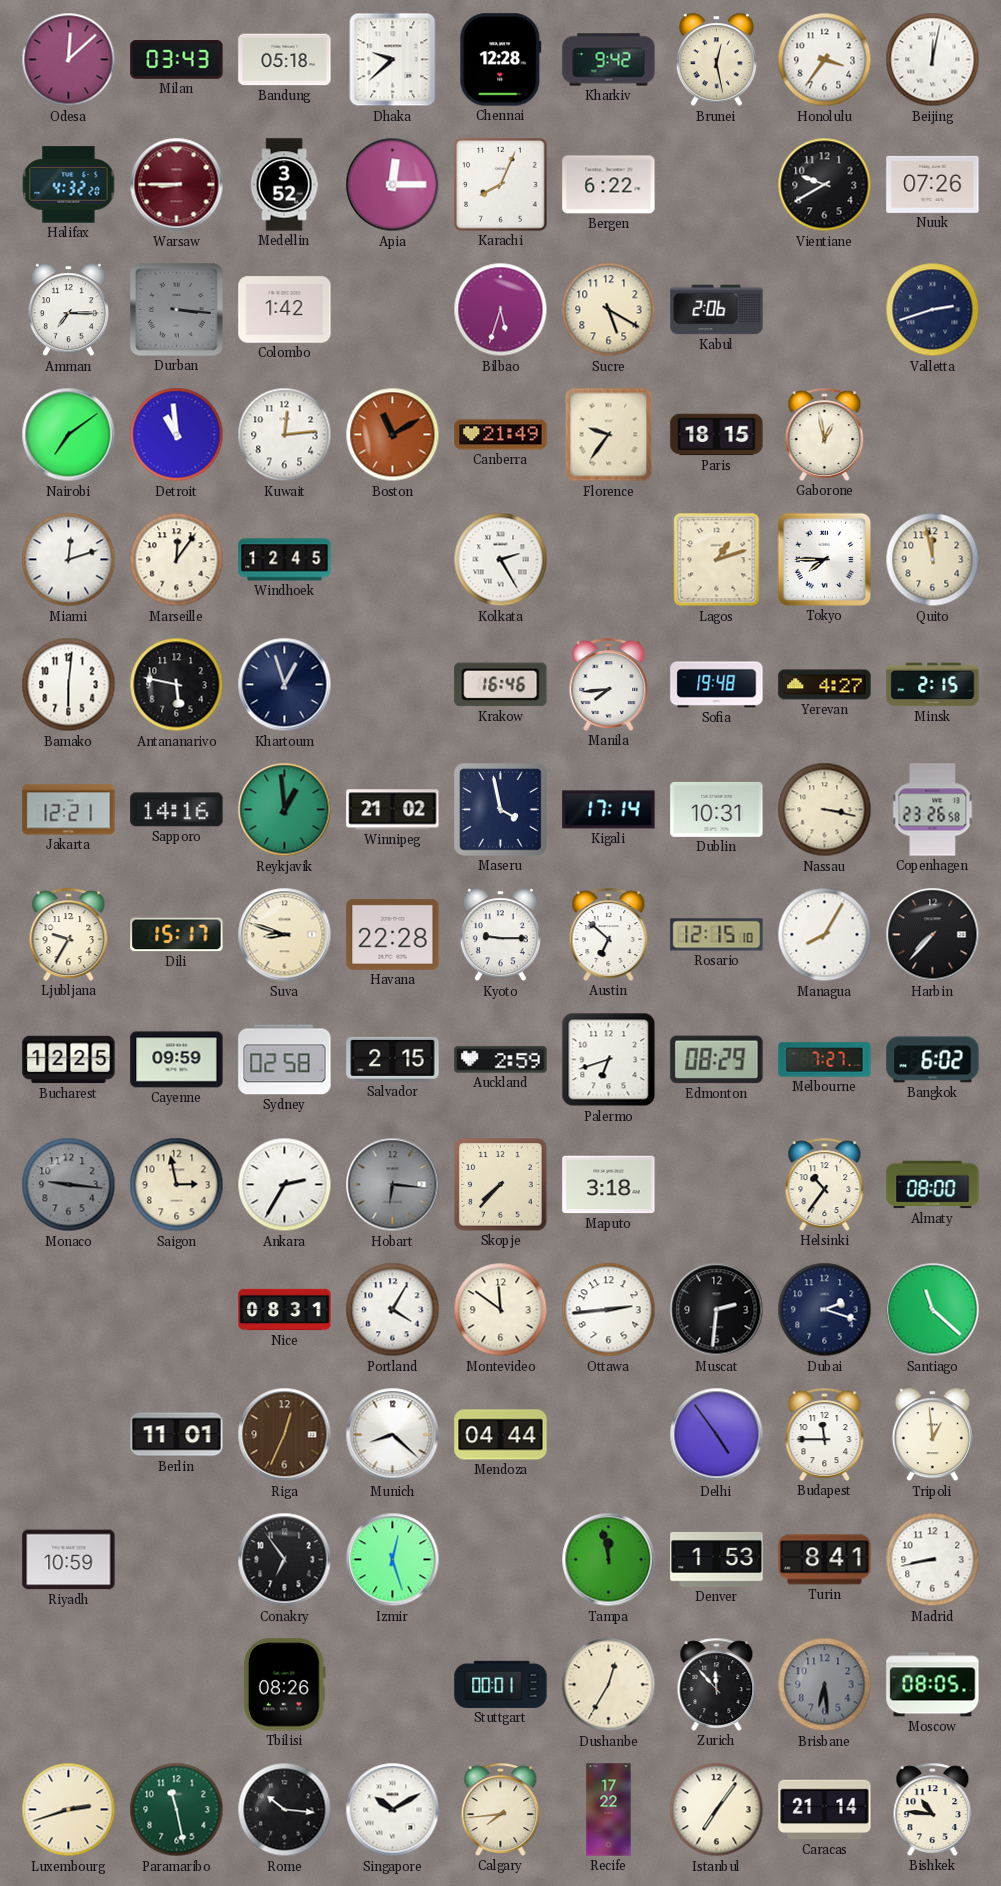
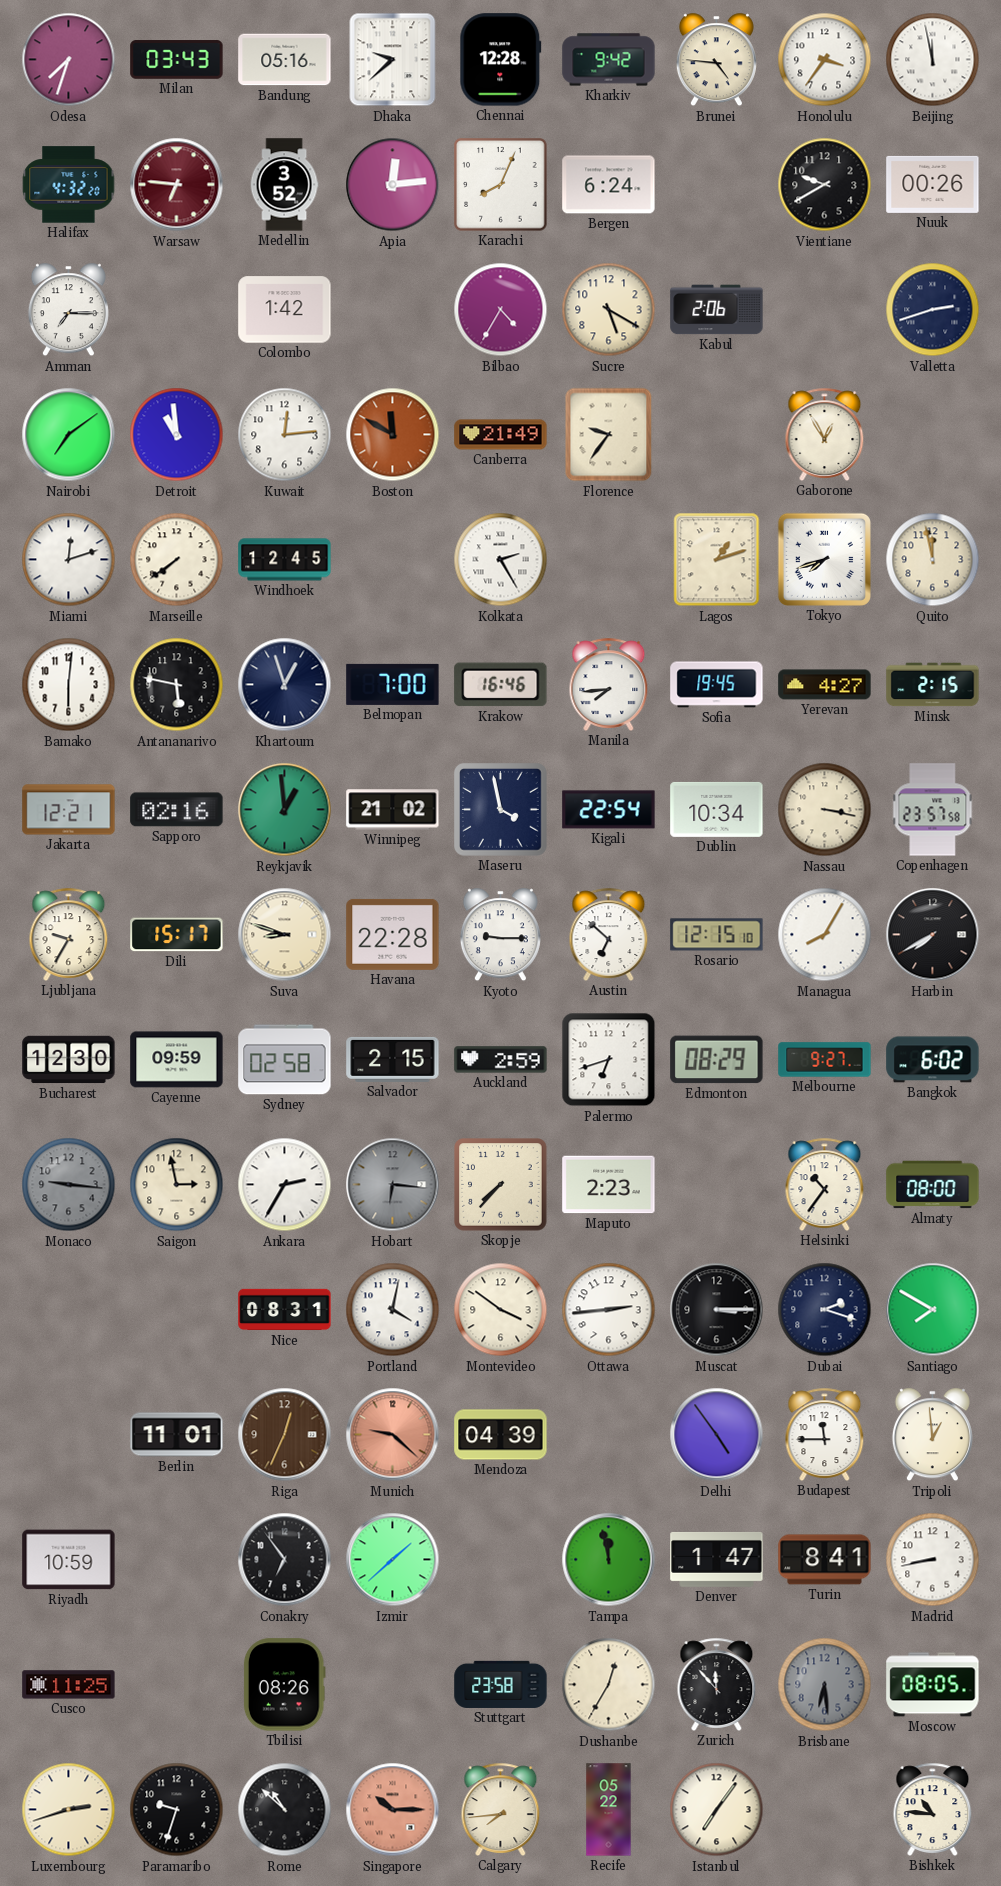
Odesa: 12:08 -> 7:33 (69, 60)
Bandung: 05:18 -> 05:16 (285, 60)
Brunei: 12:28 -> 4:46 (716, 60)
Beijing: 12:02 -> 11:58 (933, 60)
Warsaw: 8:45 -> 6:46 (177, 185)
Apia: 12:15 -> 12:14 (393, 185)
Bergen: 6:22 -> 6:24 (609, 185)
Nuuk: 07:26 -> 00:26 (933, 184)
Durban: 3:16 -> none (177, 310)
Bilbao: 5:33 -> 4:35 (501, 310)
Boston: 11:10 -> 11:50 (393, 435)
Paris: 18:15 -> none (717, 435)
Gaborone: 12:58 -> 12:55 (825, 434)
Marseille: 12:06 -> 7:39 (177, 560)
Tokyo: 7:45 -> 7:42 (824, 559)
Belmopan: none -> 7:00 (393, 684)
Sofia: 19:48 -> 19:45 (717, 685)
Sapporo: 14:16 -> 02:16 (177, 810)
Kigali: 17:14 -> 22:54 (609, 810)
Dublin: 10:31 -> 10:34 (717, 809)
Copenhagen: 23:26 -> 23:57 (933, 810)
Harbin: 7:37 -> 7:40 (933, 935)
Bucharest: 12:25 -> 12:30 (69, 1060)
Melbourne: 7:27 -> 9:27 (825, 1060)
Maputo: 3:18 -> 2:23 (609, 1185)
Portland: 4:05 -> 4:02 (393, 1310)
Montevideo: 11:51 -> 3:51 (501, 1310)
Muscat: 2:31 -> 3:15 (717, 1310)
Santiago: 11:22 -> 7:50 (933, 1310)
Munich: 8:22 -> 9:22 (393, 1435)
Munich dial: white -> salmon (393, 1435)
Mendoza: 04:44 -> 04:39 (501, 1435)
Izmir: 12:27 -> 1:38 (393, 1560)
Denver: 1:53 -> 1:47 (717, 1559)
Cusco: none -> 11:25 (69, 1685)
Stuttgart: 00:01 -> 23:58 (501, 1684)
Paramaribo: 11:28 -> 9:33 (177, 1810)
Paramaribo dial: green -> black (177, 1810)
Rome: 10:16 -> 10:52 (285, 1810)
Singapore: 10:10 -> 10:15 (393, 1810)
Singapore dial: white -> salmon (393, 1810)
Recife: 17:22 -> 05:22 (609, 1810)
Caracas: 21:14 -> none (825, 1810)
